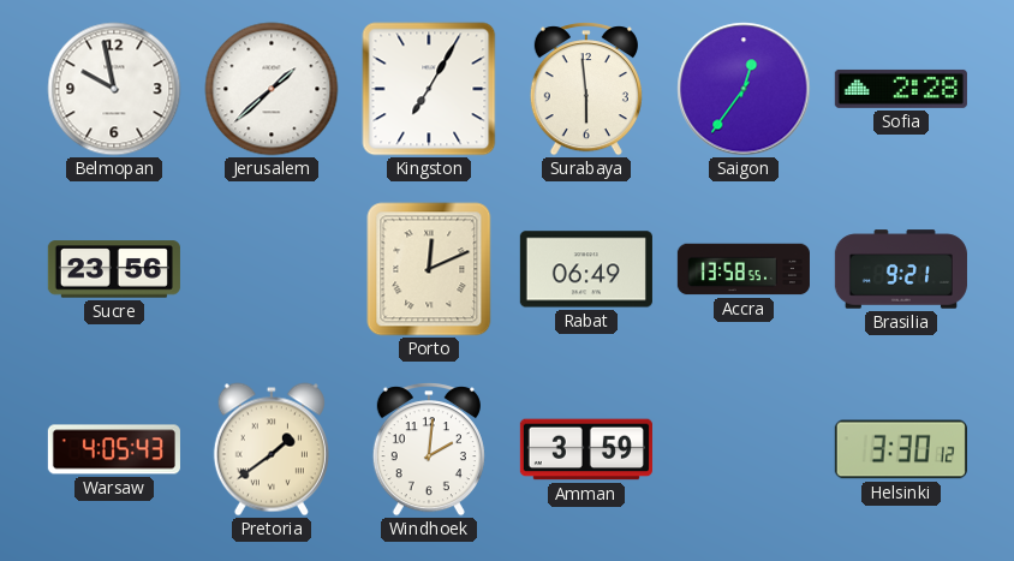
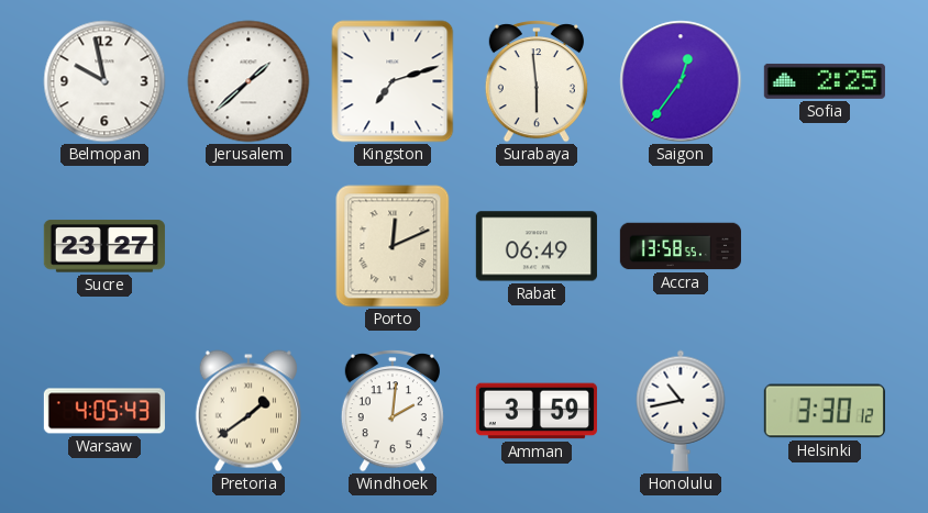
Kingston: 7:05 -> 7:12 (393, 81)
Sofia: 2:28 -> 2:25 (825, 81)
Sucre: 23:56 -> 23:27 (104, 246)
Brasilia: 9:21 -> none (901, 269)
Honolulu: none -> 10:43 (681, 411)
